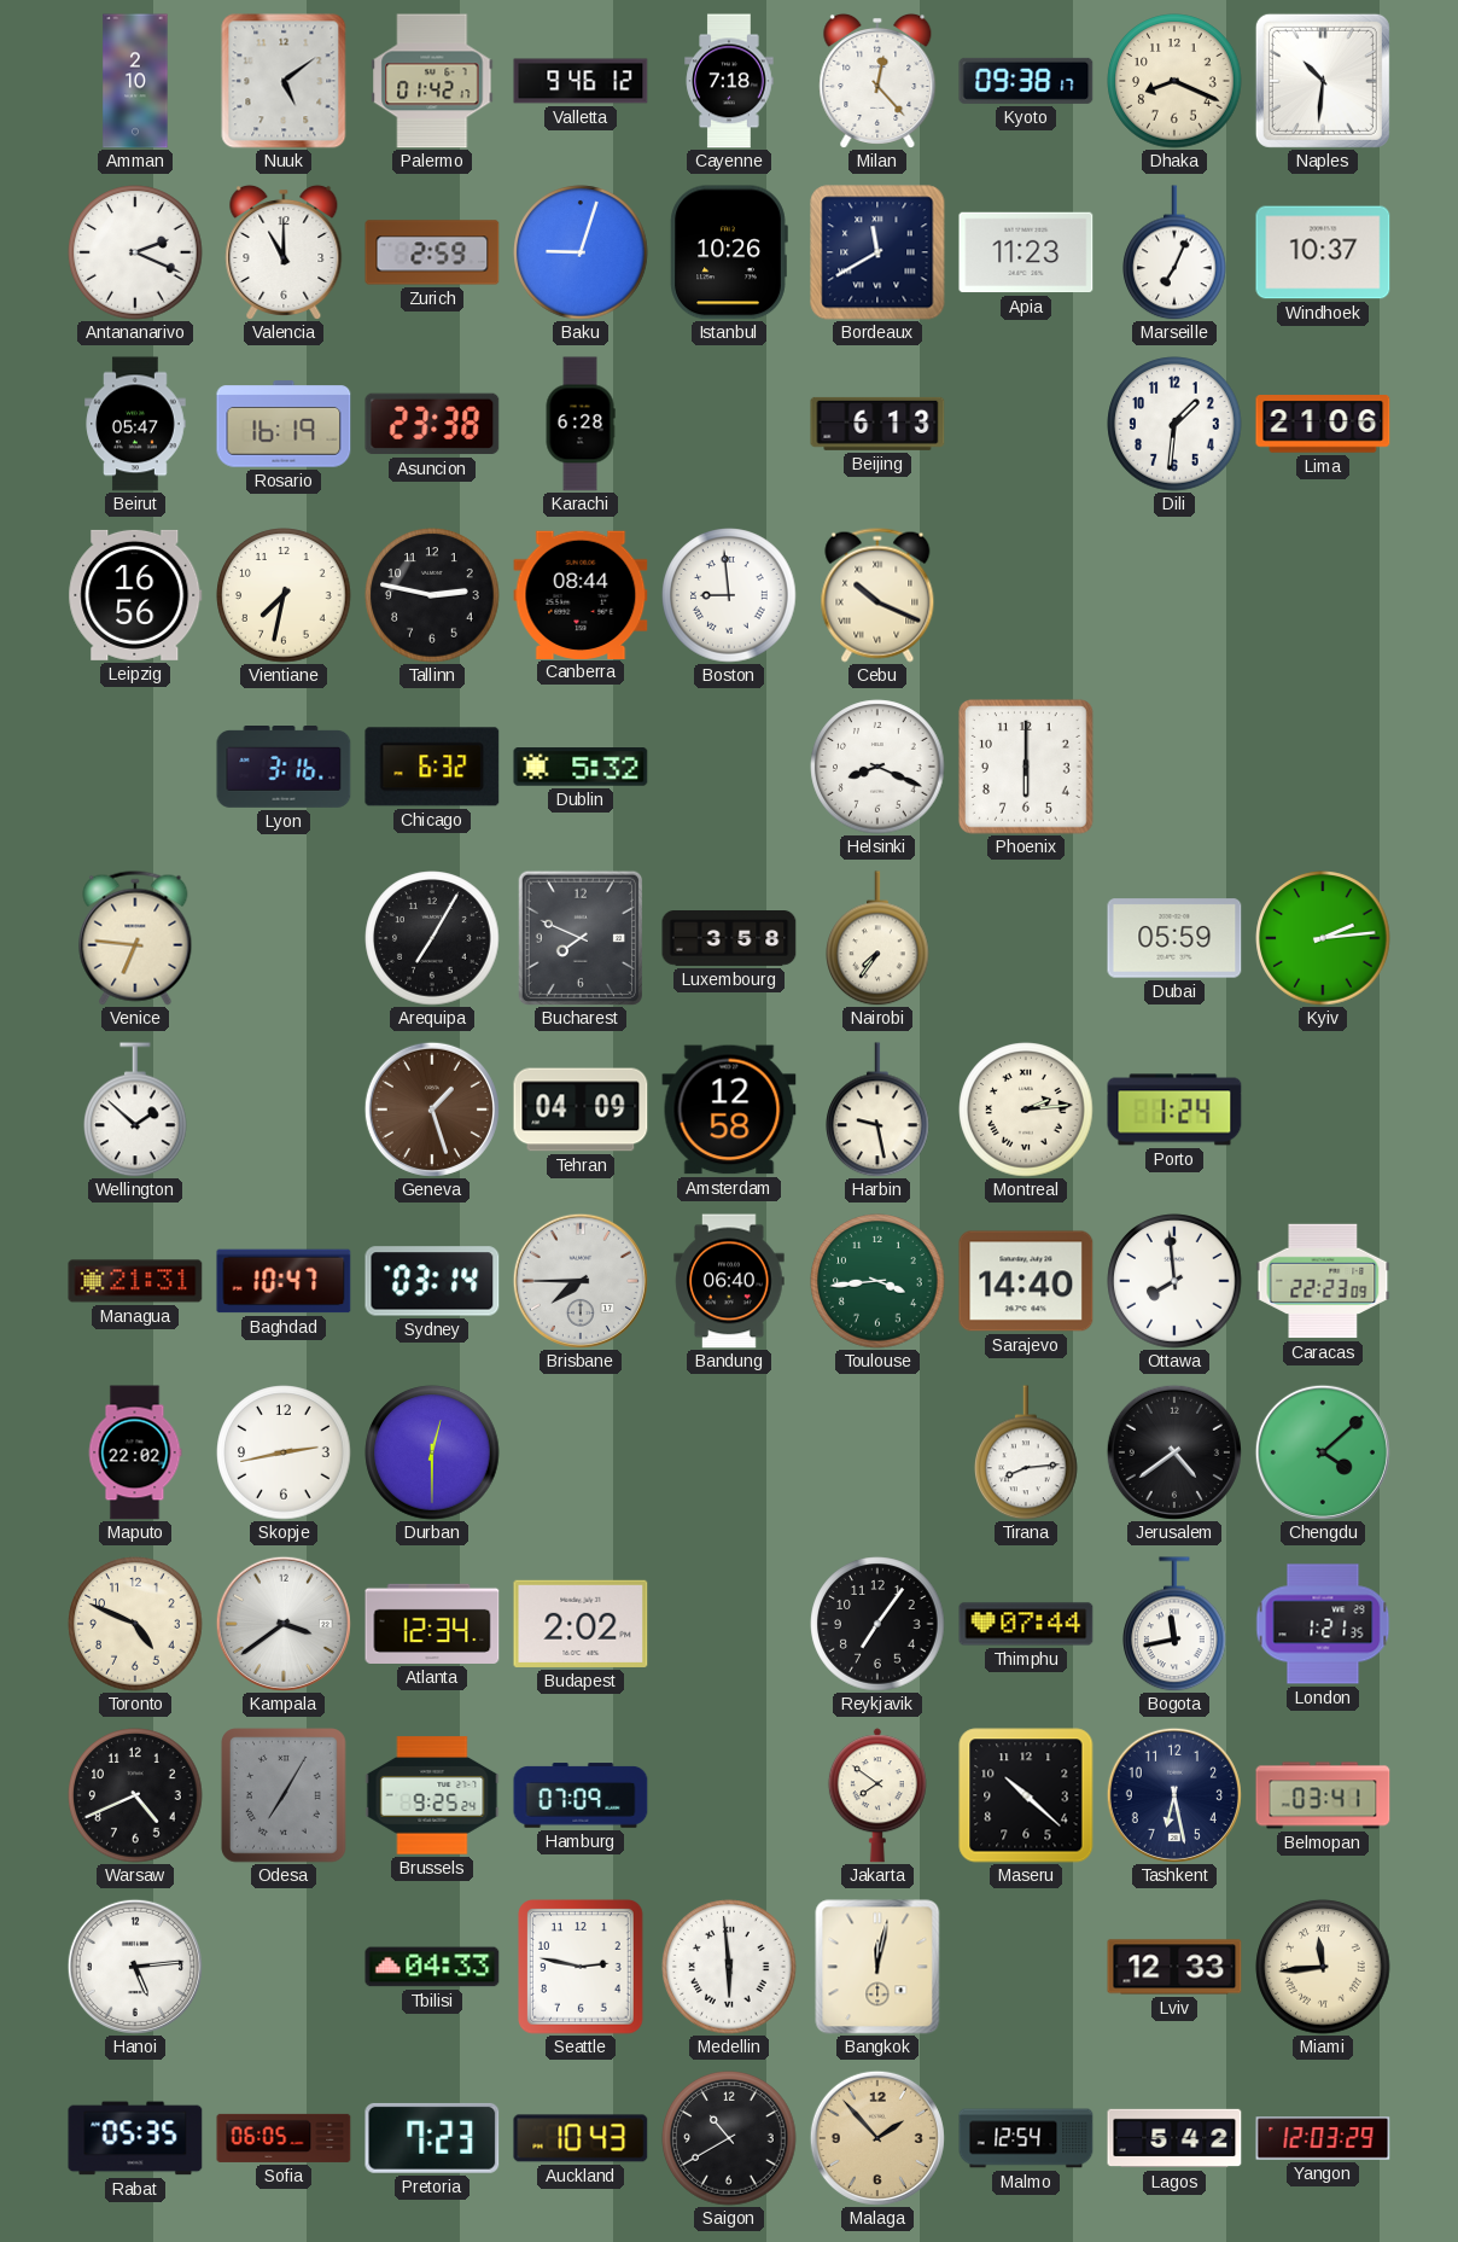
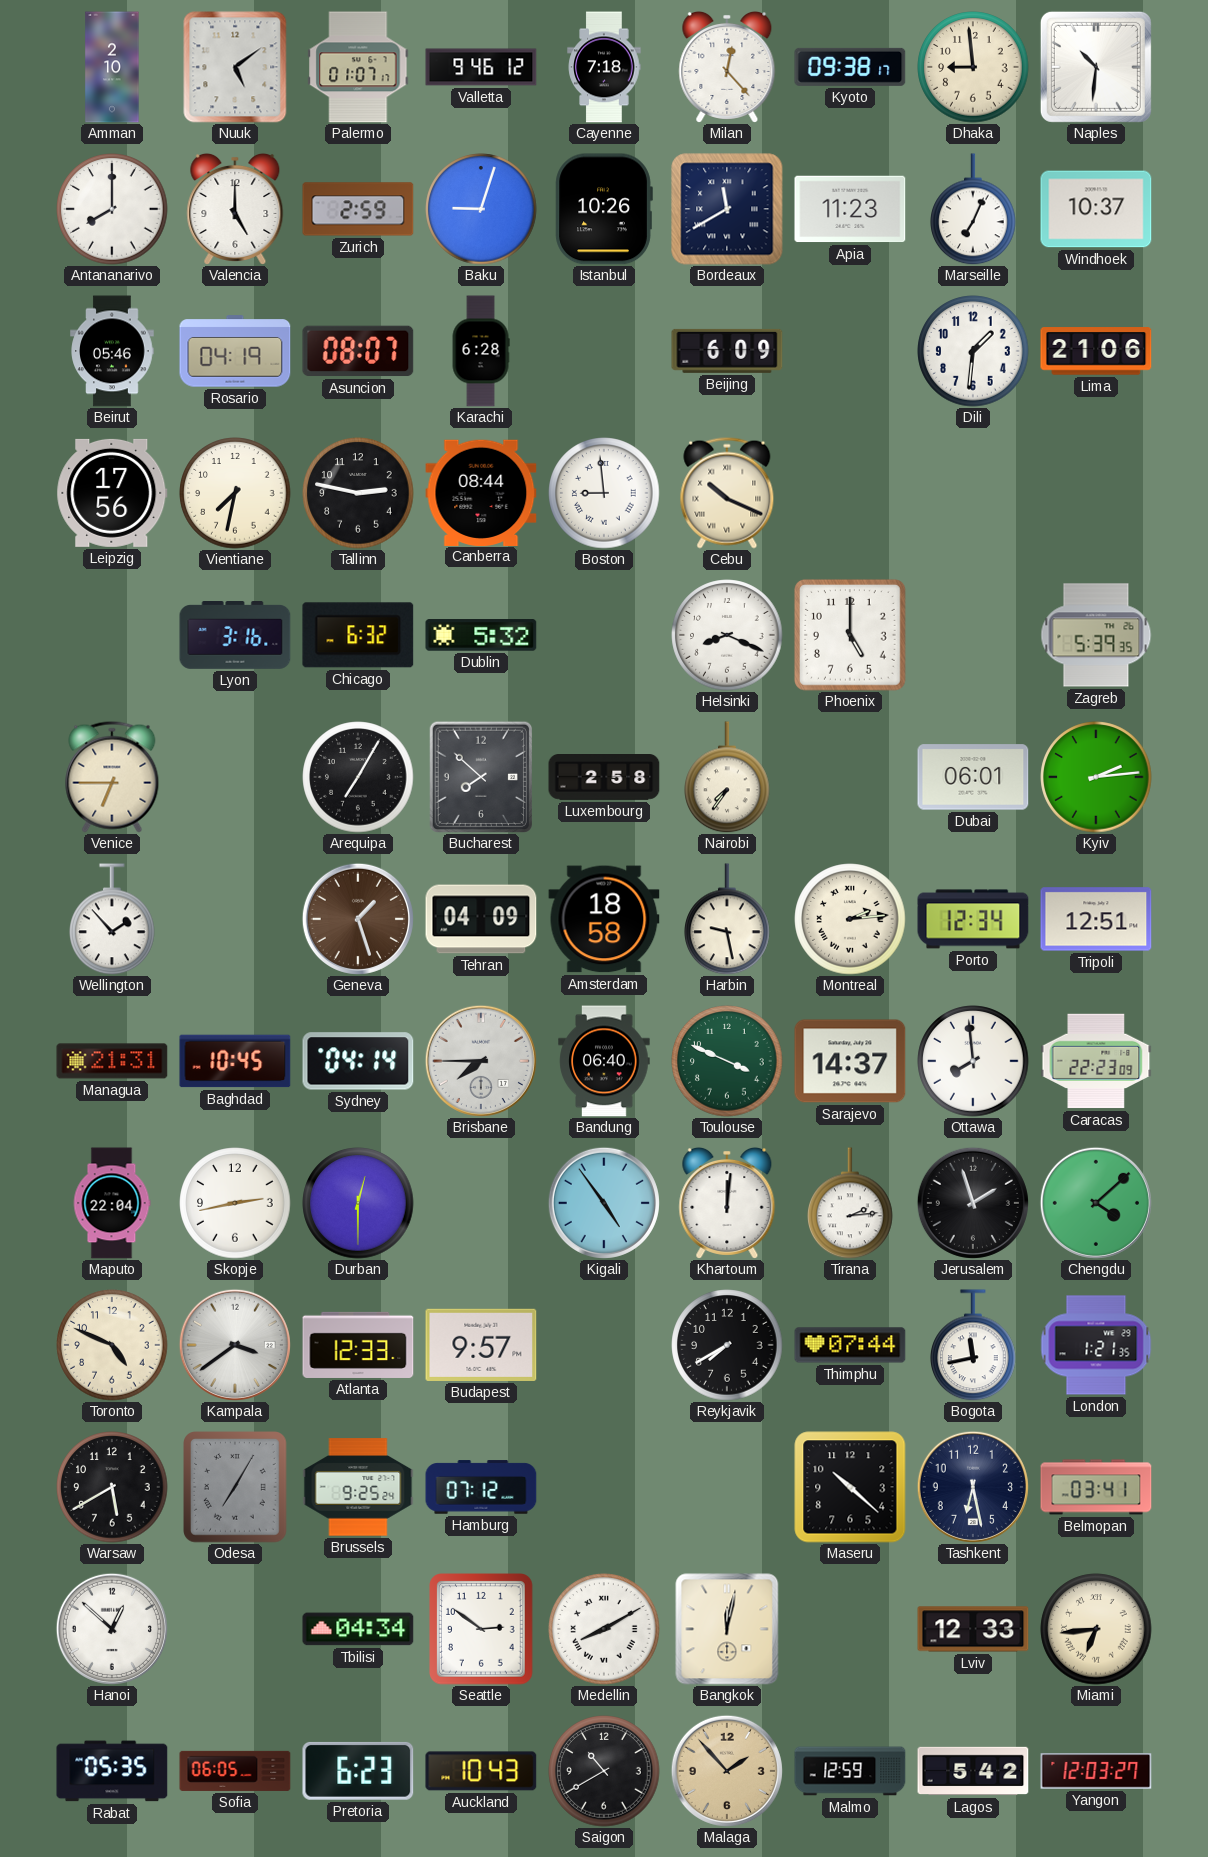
Palermo: 01:42 -> 01:07 (358, 67)
Dhaka: 8:19 -> 8:59 (973, 67)
Antananarivo: 2:19 -> 8:00 (112, 209)
Valencia: 11:00 -> 5:00 (235, 209)
Beirut: 05:47 -> 05:46 (112, 351)
Rosario: 16:19 -> 04:19 (235, 351)
Asuncion: 23:38 -> 08:07 (358, 351)
Beijing: 6:13 -> 6:09 (727, 351)
Leipzig: 16:56 -> 17:56 (112, 493)
Phoenix: 6:00 -> 5:00 (850, 635)
Zagreb: none -> 5:39 (1096, 635)
Venice: 6:46 -> 6:45 (112, 777)
Bucharest: 7:49 -> 7:52 (480, 776)
Luxembourg: 3:58 -> 2:58 (604, 778)
Dubai: 05:59 -> 06:01 (973, 777)
Wellington: 1:52 -> 1:53 (112, 919)
Amsterdam: 12:58 -> 18:58 (604, 919)
Porto: 1:24 -> 12:34 (973, 919)
Tripoli: none -> 12:51 (1096, 919)
Baghdad: 10:47 -> 10:45 (235, 1061)
Sydney: 03:14 -> 04:14 (358, 1061)
Toulouse: 3:44 -> 3:49 (727, 1061)
Sarajevo: 14:40 -> 14:37 (850, 1061)
Maputo: 22:02 -> 22:04 (112, 1203)
Kigali: none -> 4:54 (604, 1203)
Khartoum: none -> 12:01 (727, 1203)
Tirana: 8:14 -> 2:14 (850, 1203)
Jerusalem: 4:39 -> 1:57 (973, 1203)
Atlanta: 12:34 -> 12:33 (358, 1345)
Budapest: 2:02 -> 9:57 (481, 1345)
Reykjavik: 7:06 -> 7:40 (727, 1345)
Warsaw: 4:41 -> 5:40 (112, 1487)
Hamburg: 07:09 -> 07:12 (481, 1487)
Jakarta: 7:51 -> none (877, 1795)
Hanoi: 5:14 -> 12:52 (112, 1629)
Tbilisi: 04:33 -> 04:34 (358, 1629)
Seattle: 2:47 -> 2:51 (482, 1630)
Medellin: 5:59 -> 8:10 (604, 1629)
Miami: 11:44 -> 6:44 (1096, 1629)
Pretoria: 7:23 -> 6:23 (358, 1771)
Malmo: 12:54 -> 12:59 (850, 1771)
Yangon: 12:03:29 -> 12:03:27 (1096, 1771)
